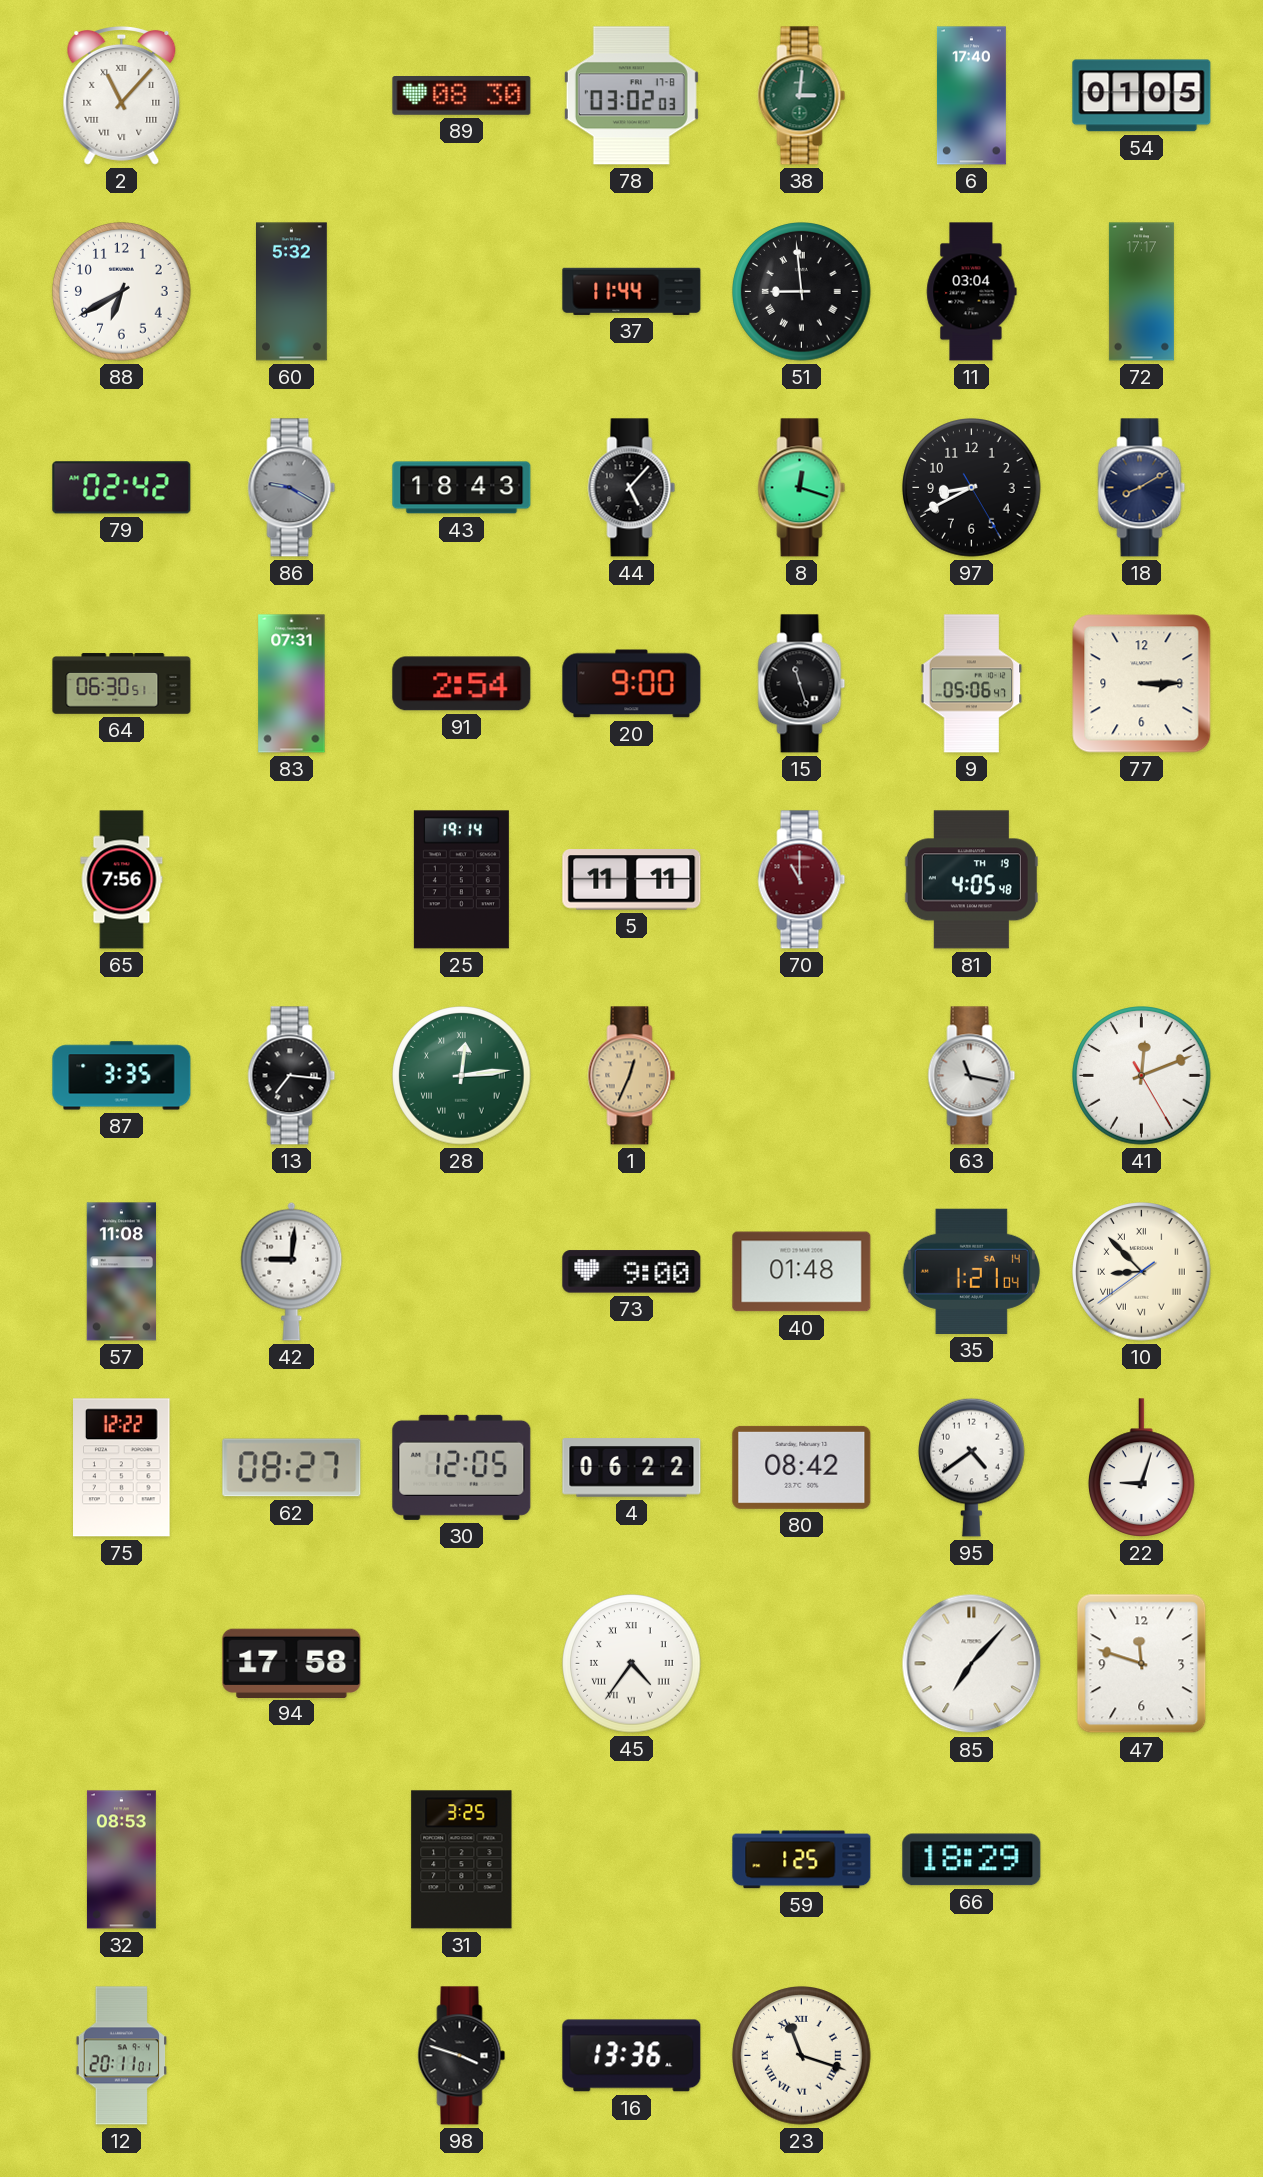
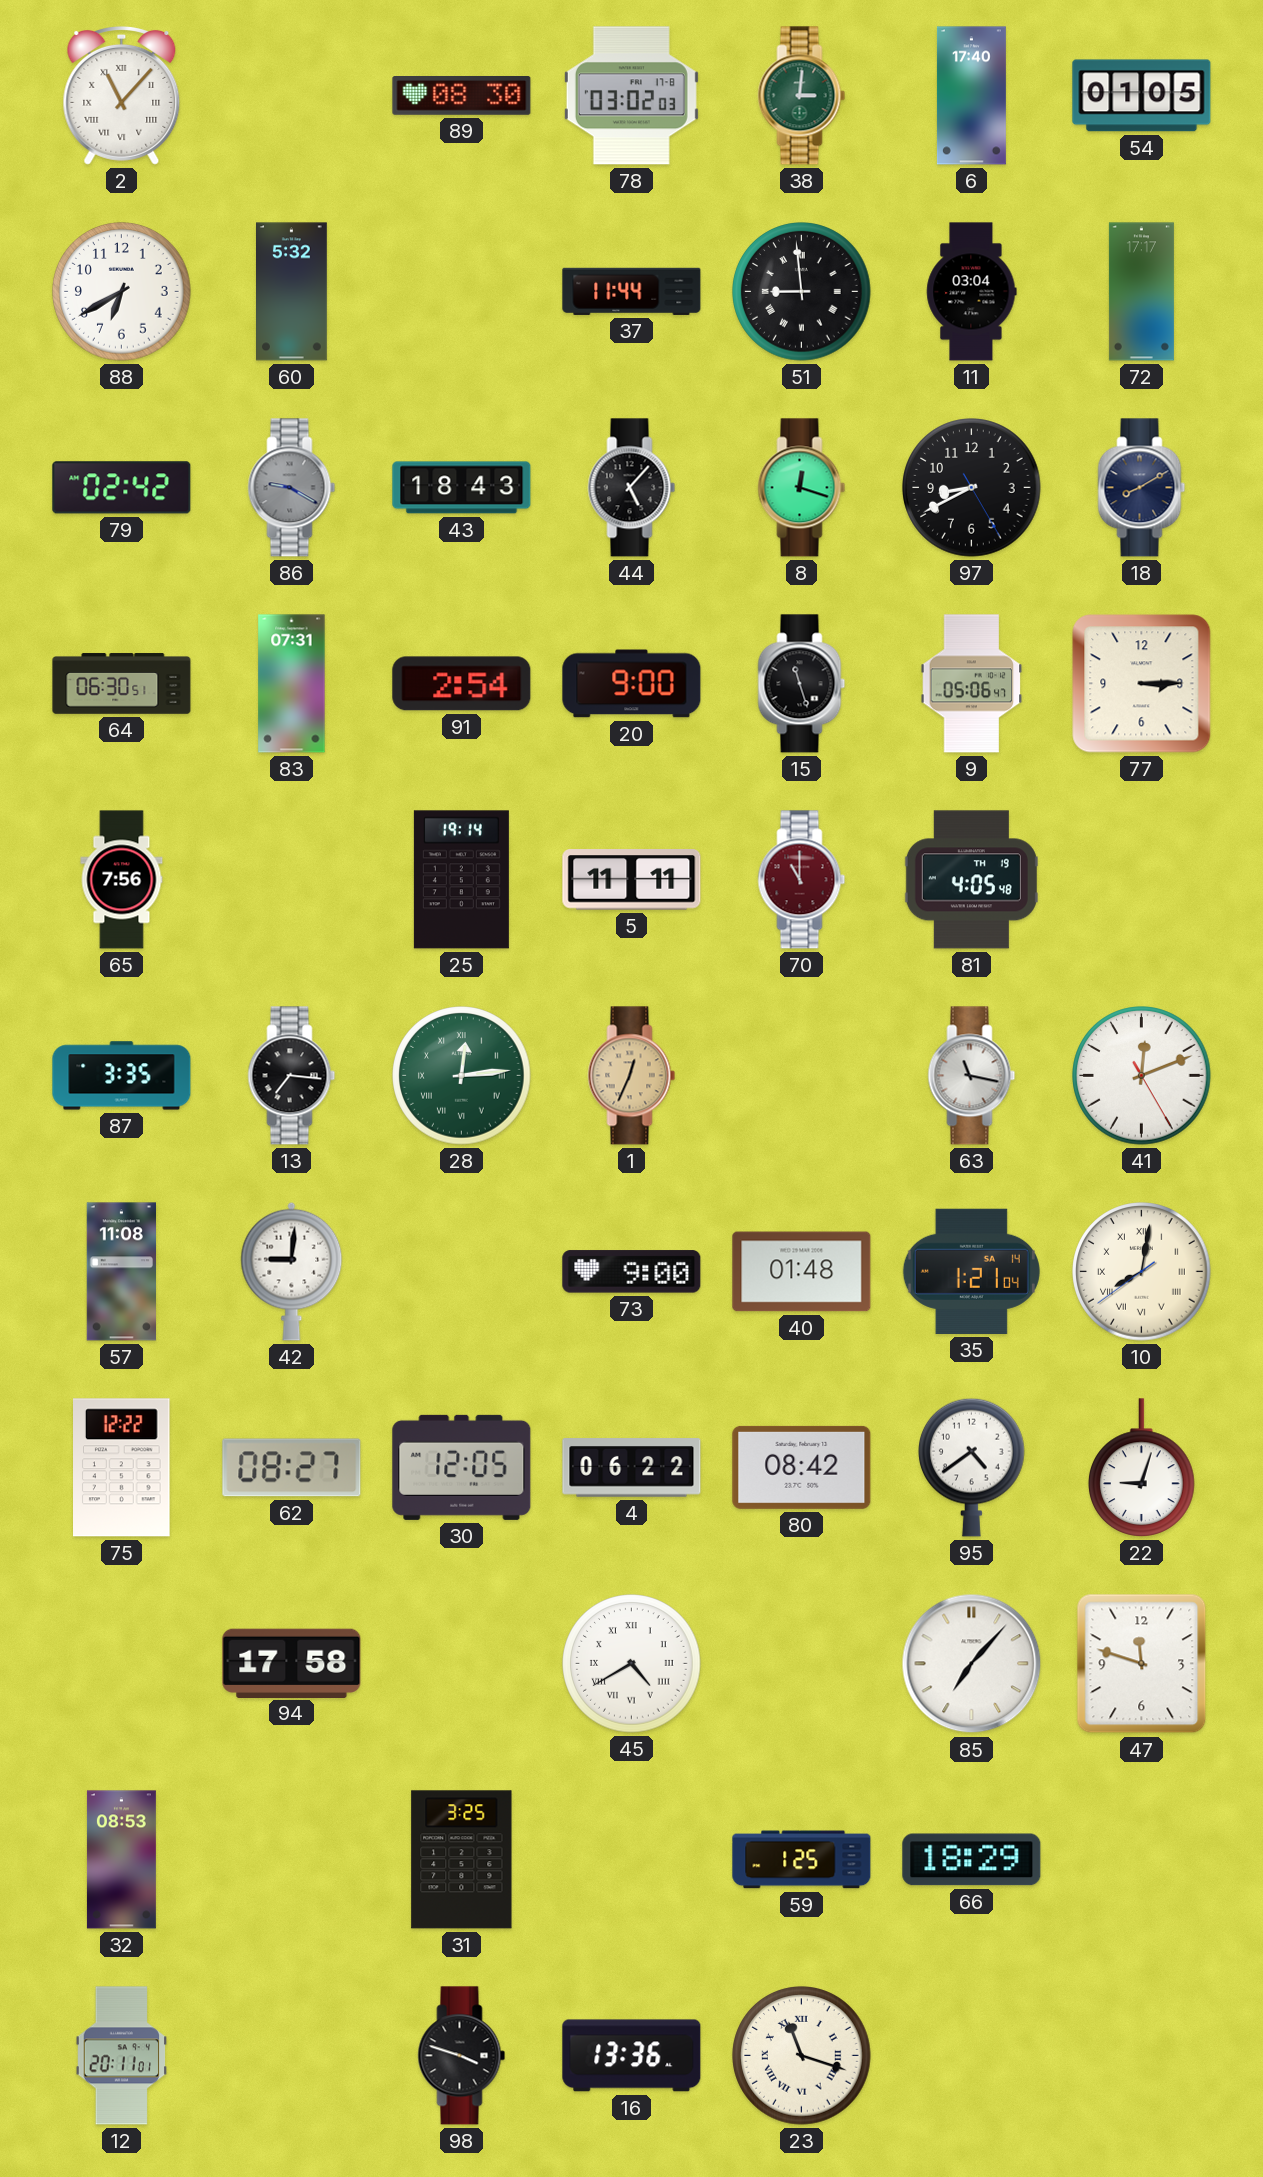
10: 8:52 -> 8:01 (1142, 1272)
45: 4:36 -> 4:40 (632, 1664)
